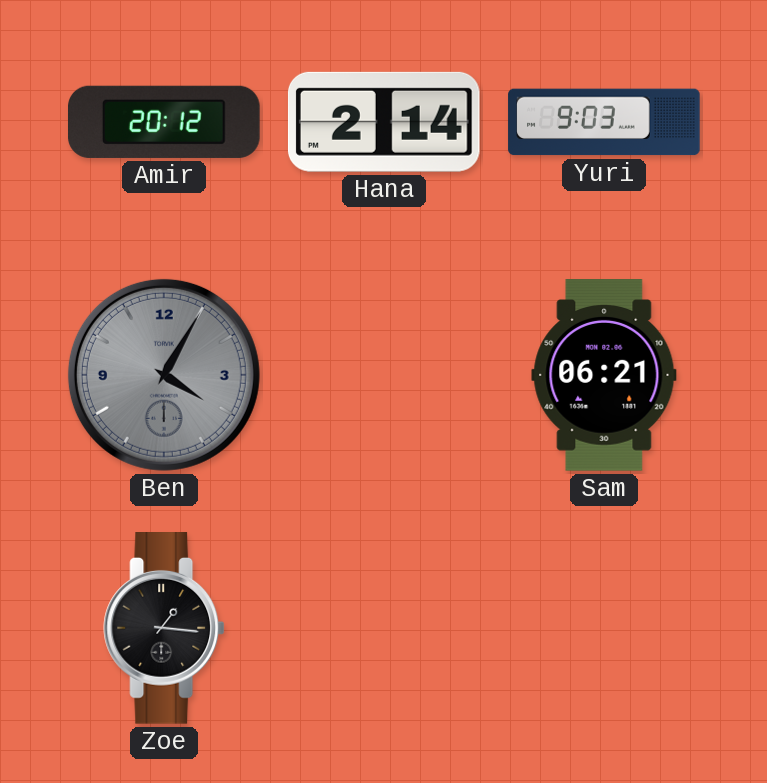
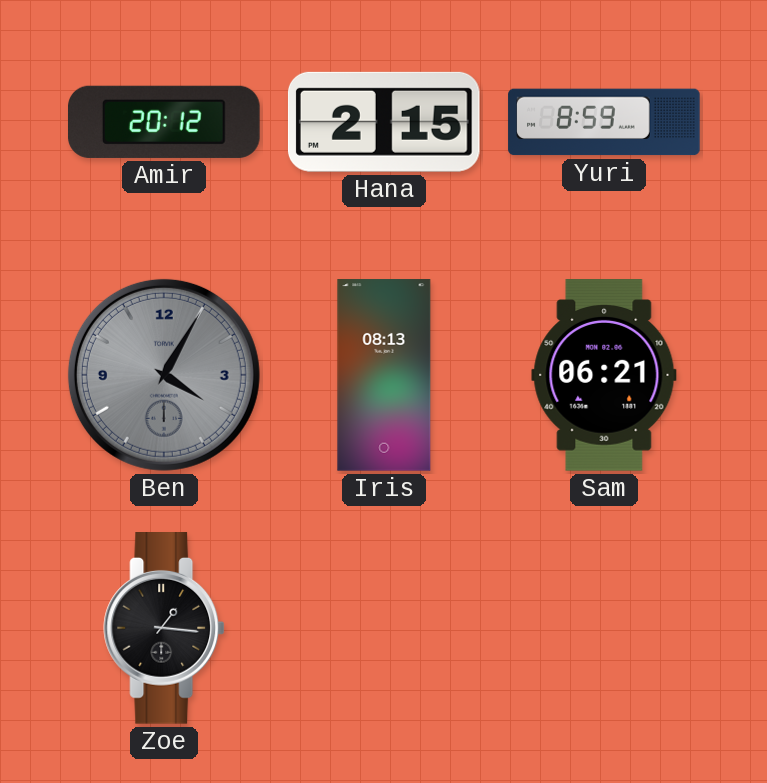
Hana: 2:14 -> 2:15 (384, 122)
Yuri: 9:03 -> 8:59 (604, 122)
Iris: none -> 08:13 (384, 375)
